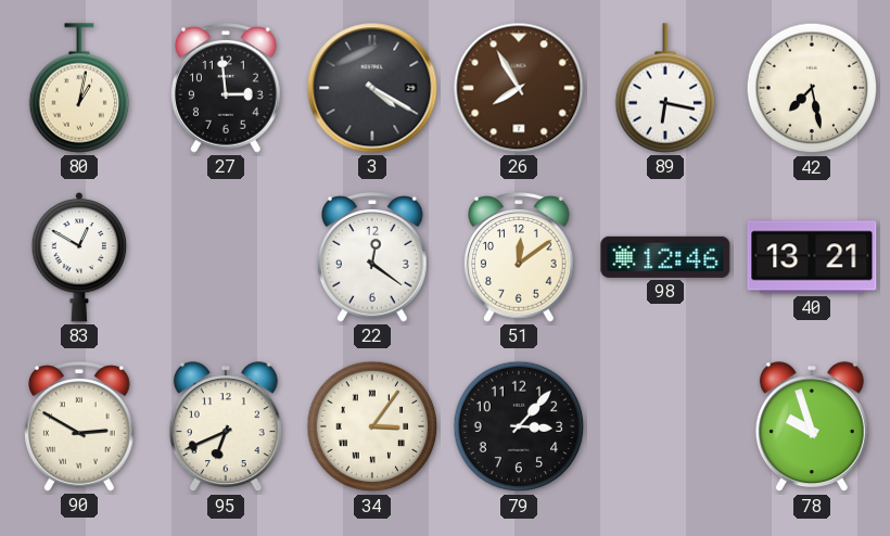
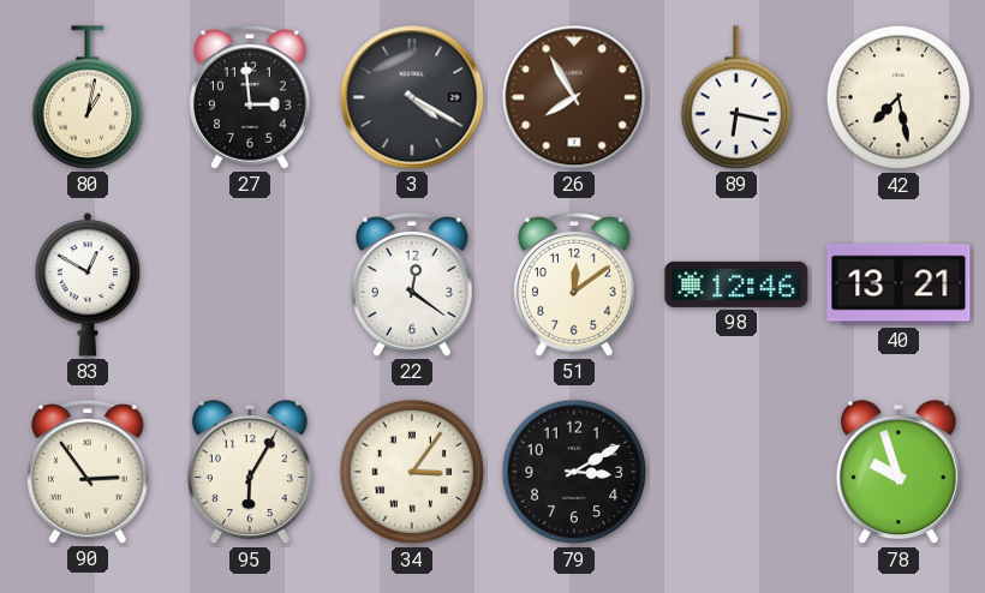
90: 2:50 -> 2:54 (89, 472)
95: 6:41 -> 6:05 (250, 473)
79: 3:07 -> 3:10 (574, 472)
